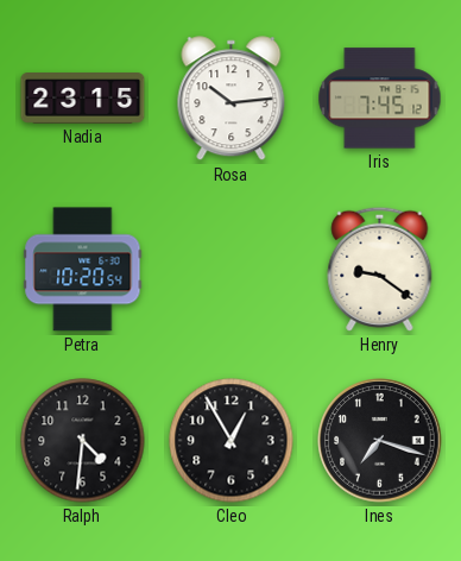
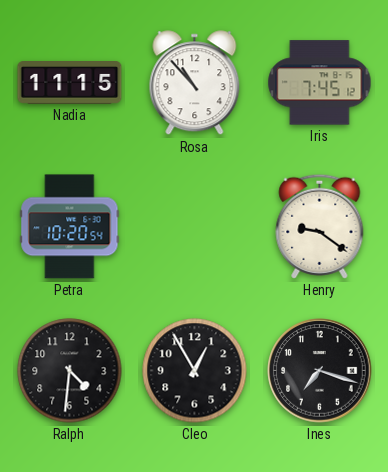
Nadia: 23:15 -> 11:15 (70, 83)
Rosa: 10:14 -> 10:53 (195, 83)
